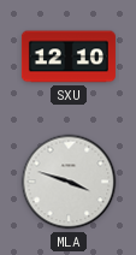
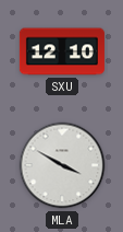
MLA: 3:48 -> 3:50 (62, 165)
